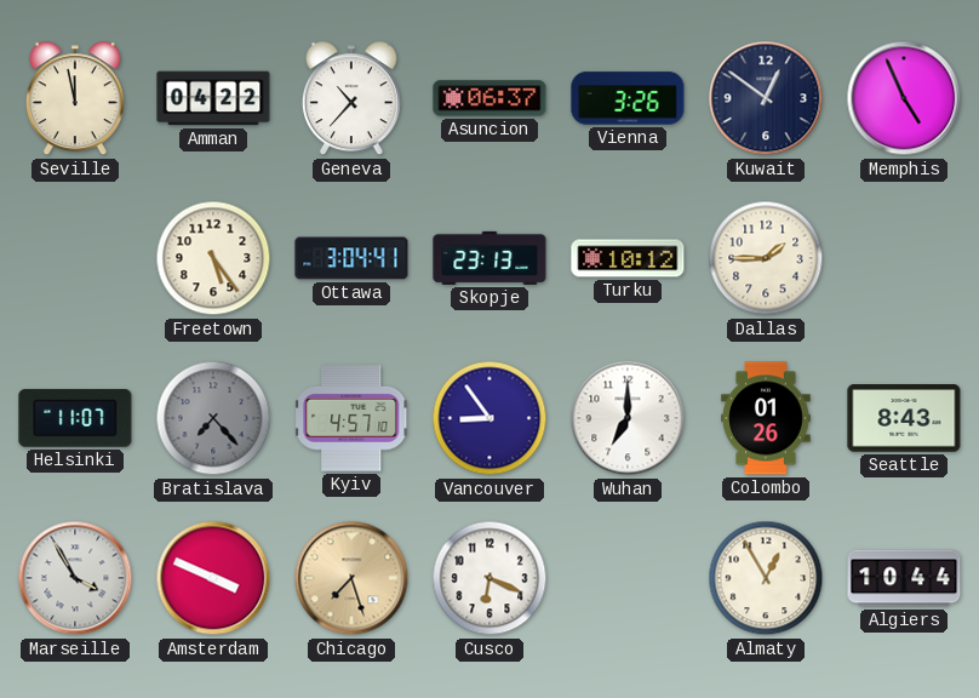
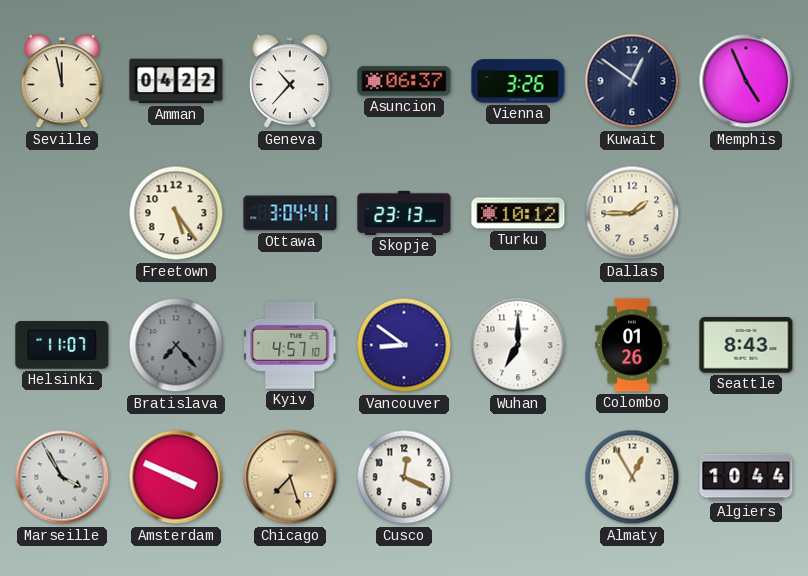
Vancouver: 8:54 -> 8:51 (404, 345)
Cusco: 6:19 -> 12:19 (404, 477)
